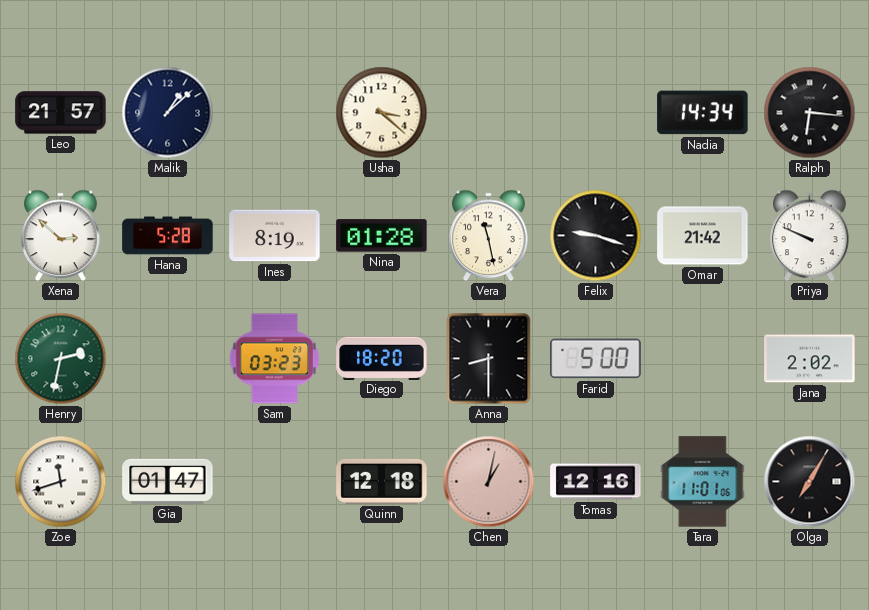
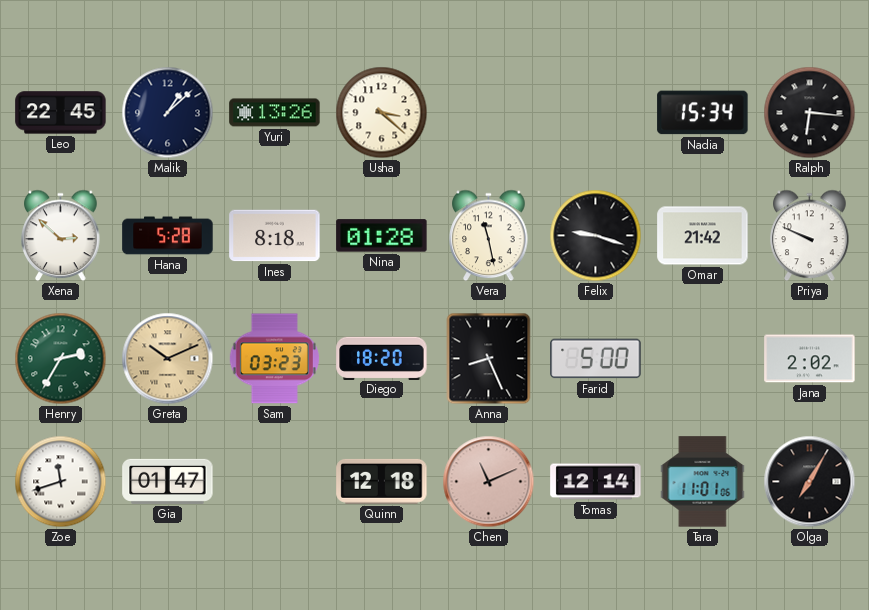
Leo: 21:57 -> 22:45 (61, 113)
Yuri: none -> 13:26 (275, 113)
Nadia: 14:34 -> 15:34 (703, 113)
Ines: 8:19 -> 8:18 (275, 236)
Henry: 2:32 -> 2:35 (61, 359)
Greta: none -> 10:11 (168, 359)
Anna: 8:30 -> 8:26 (489, 359)
Chen: 1:02 -> 11:11 (489, 482)
Tomas: 12:16 -> 12:14 (596, 482)
